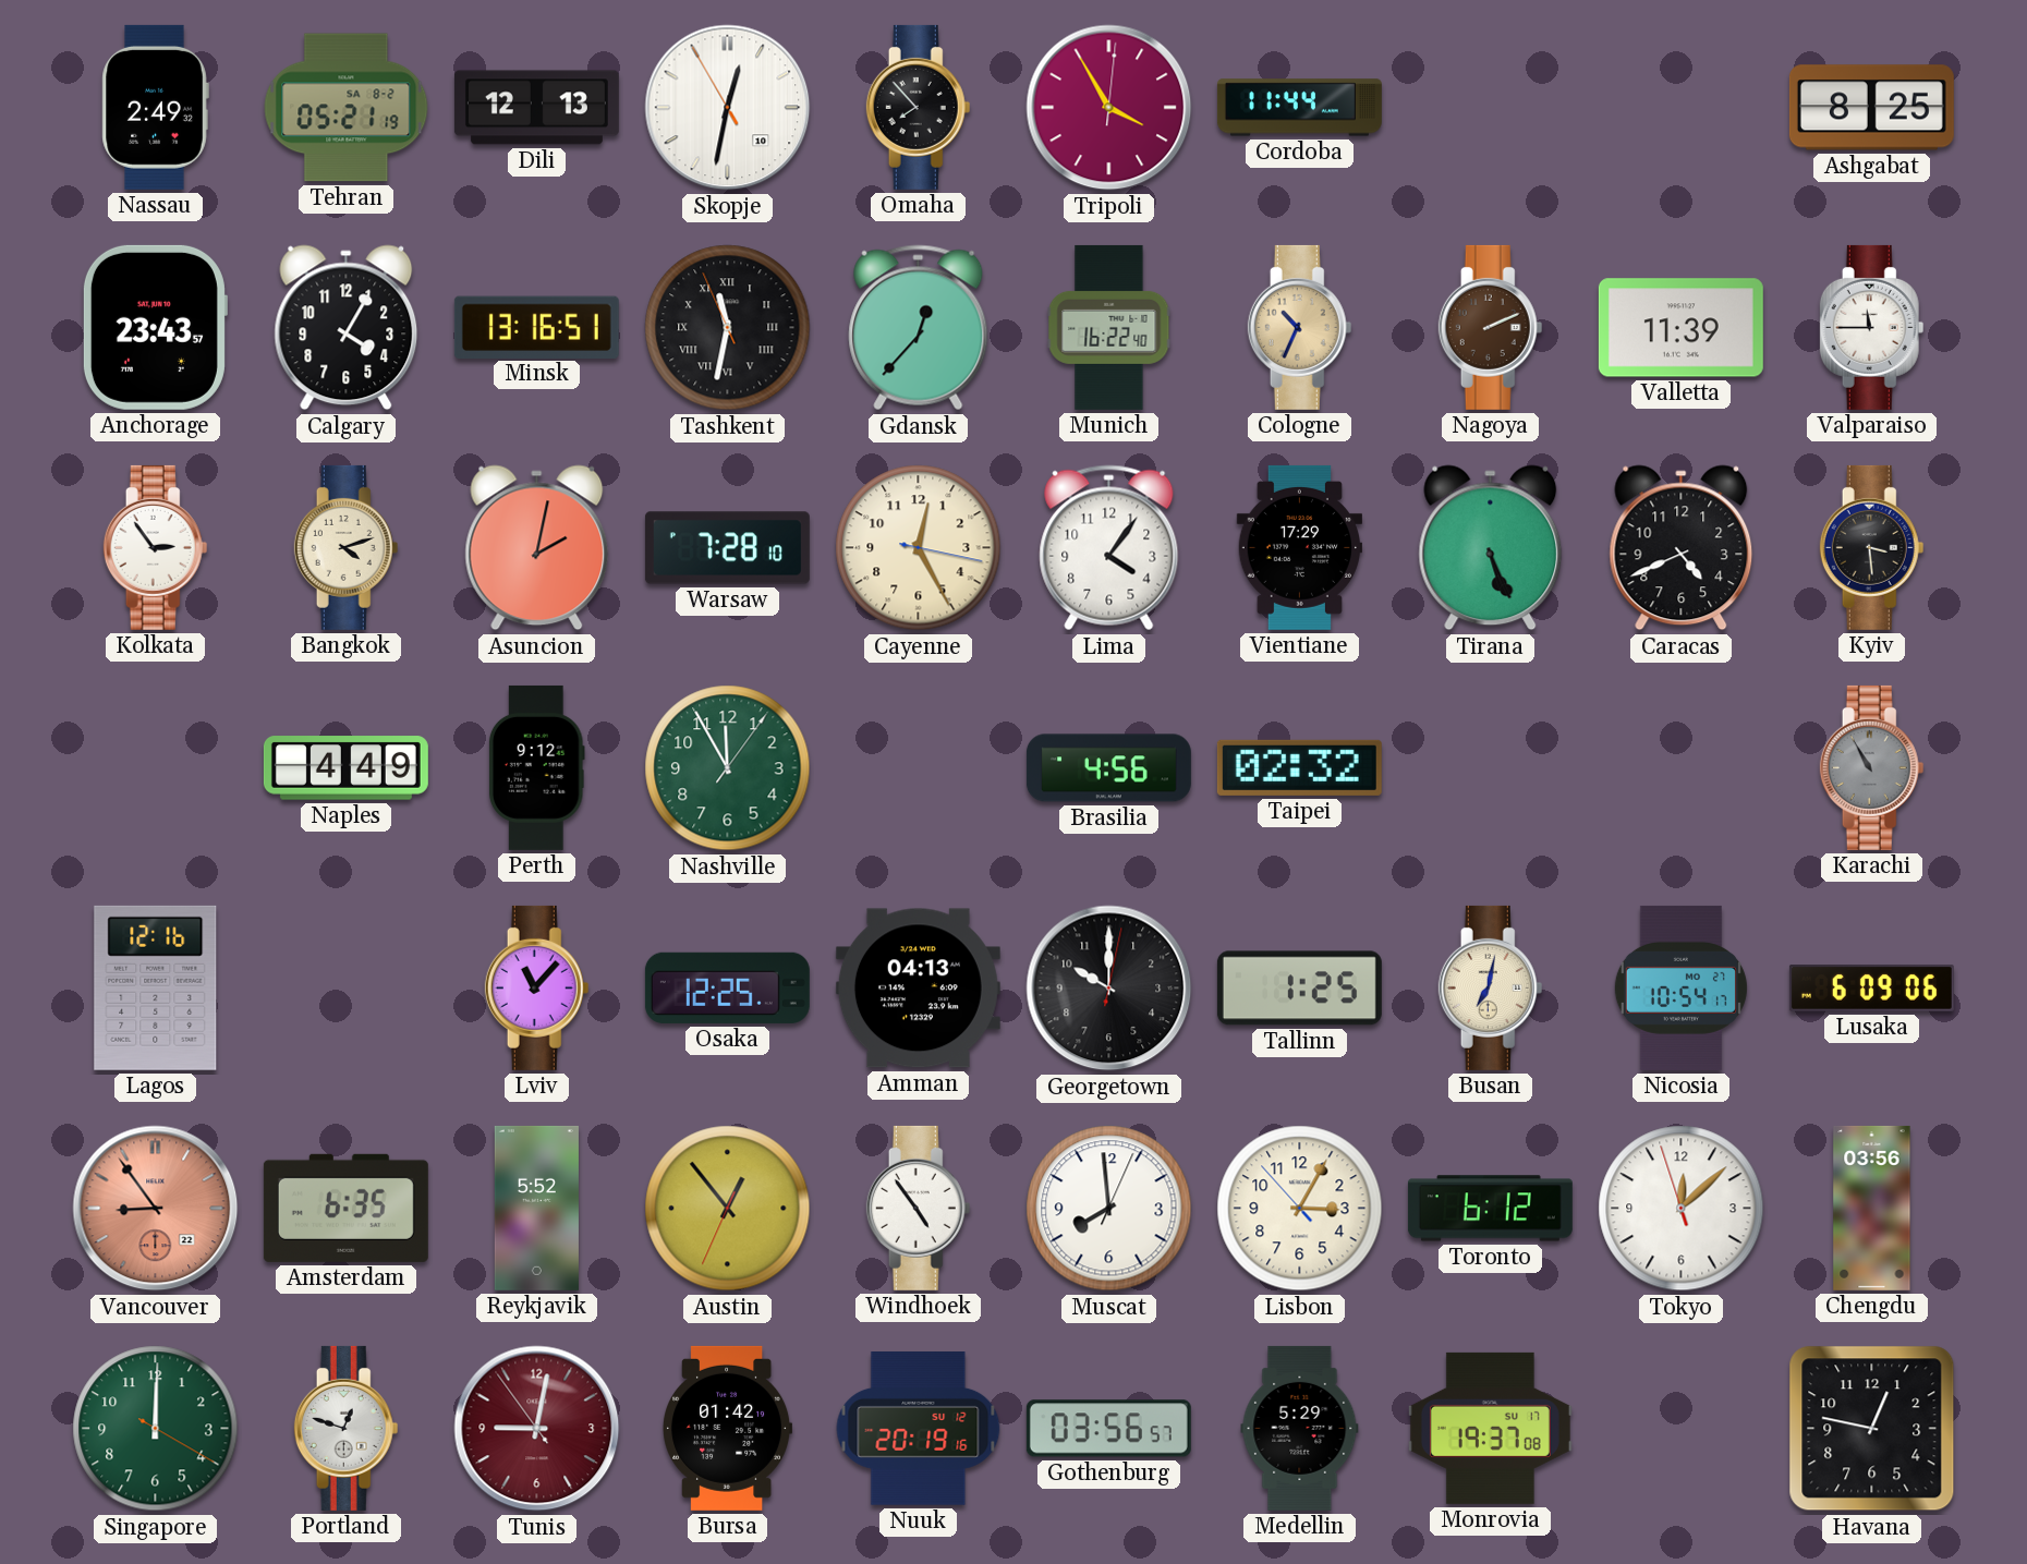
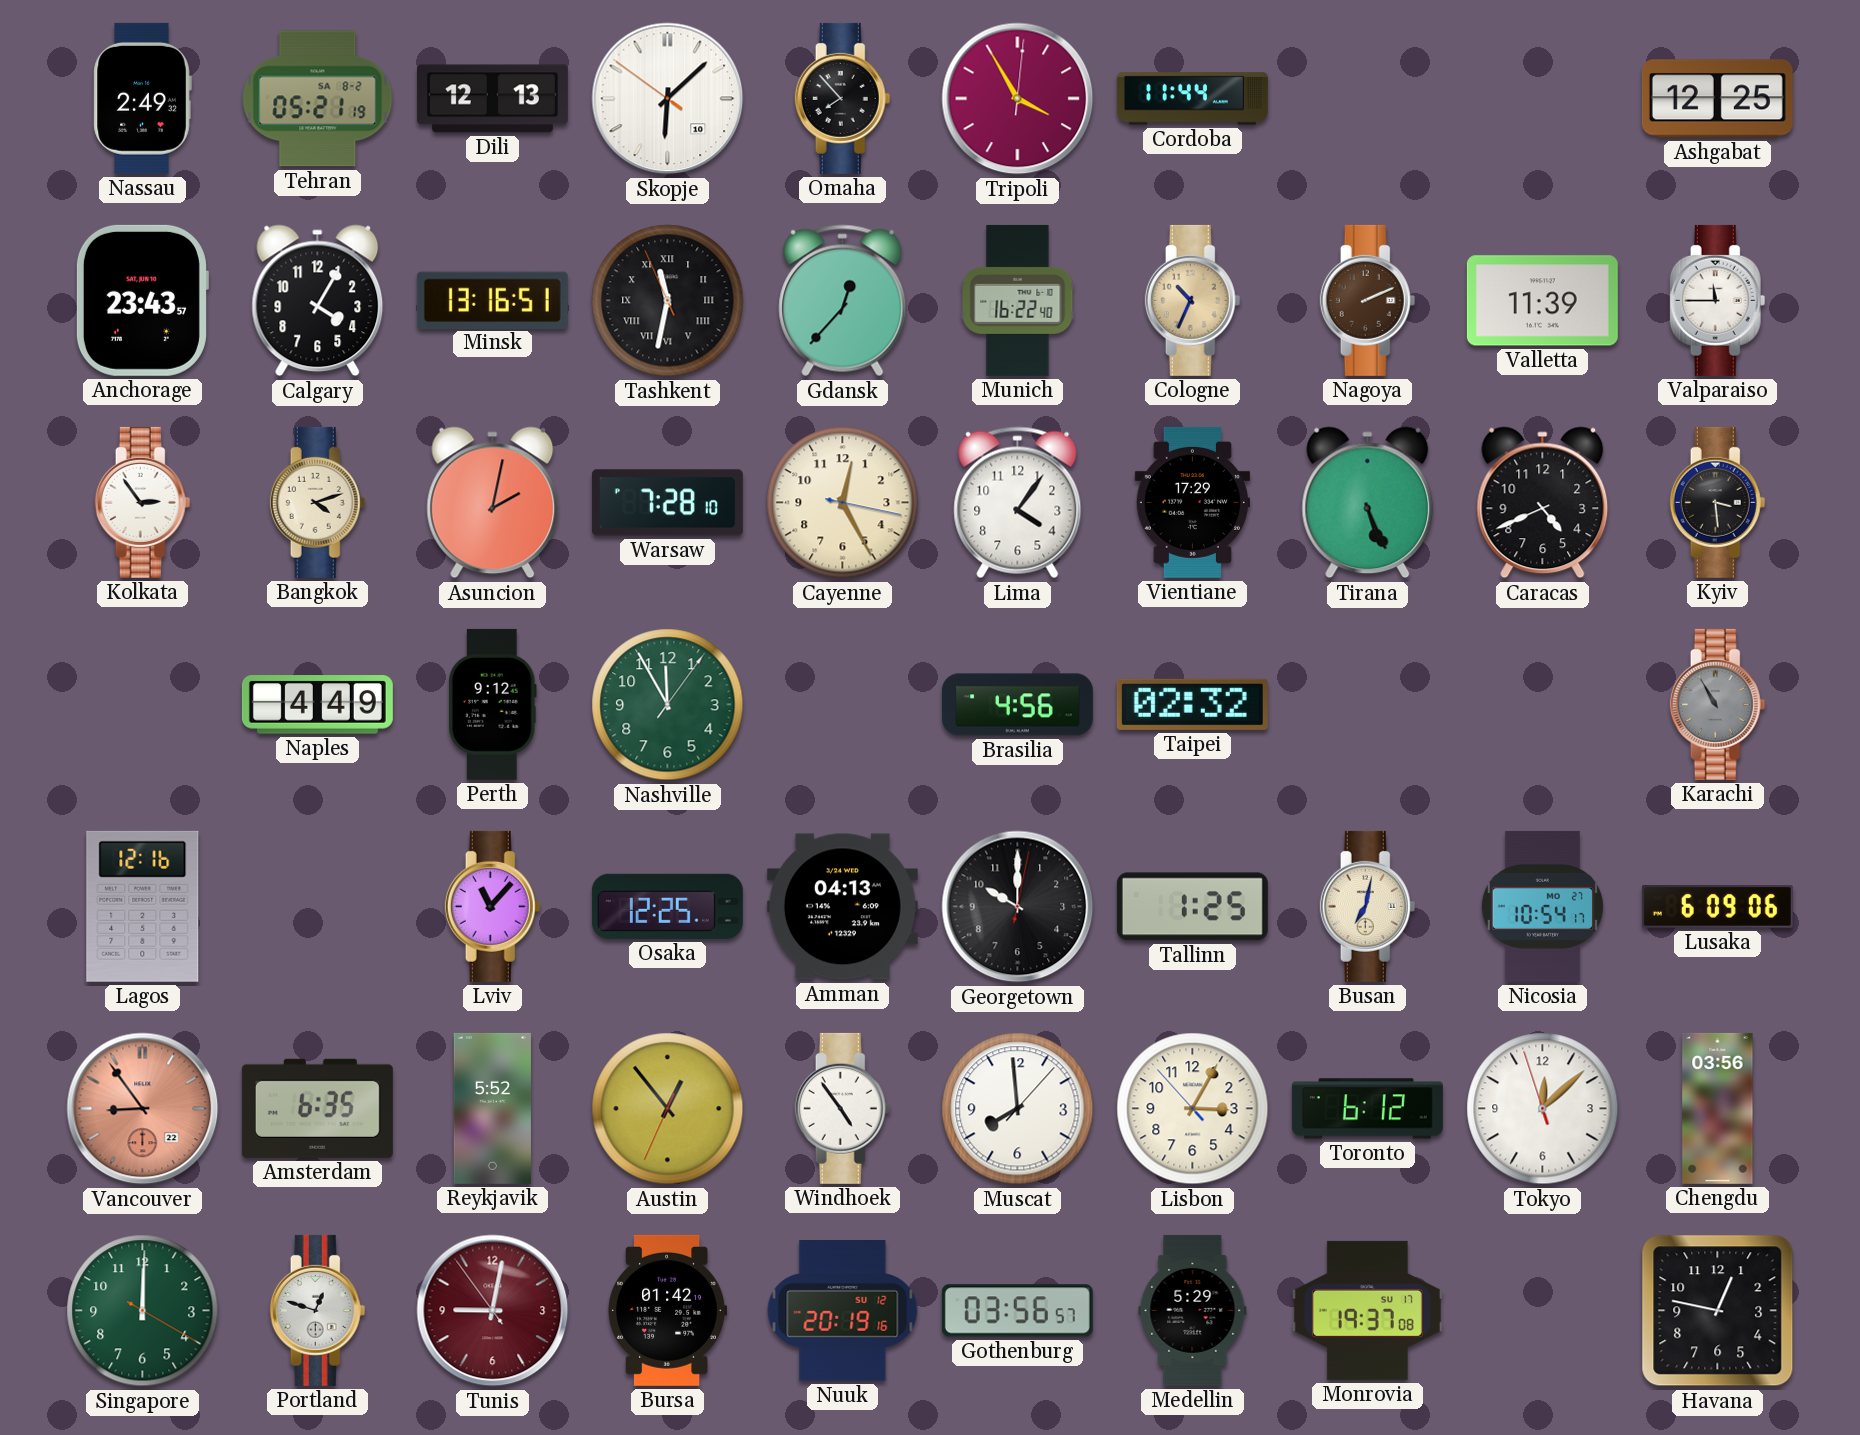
Skopje: 12:31 -> 6:07 (668, 99)
Ashgabat: 8:25 -> 12:25 (1717, 99)
Muscat: 7:59:04 -> 7:59:07 (1018, 1109)
